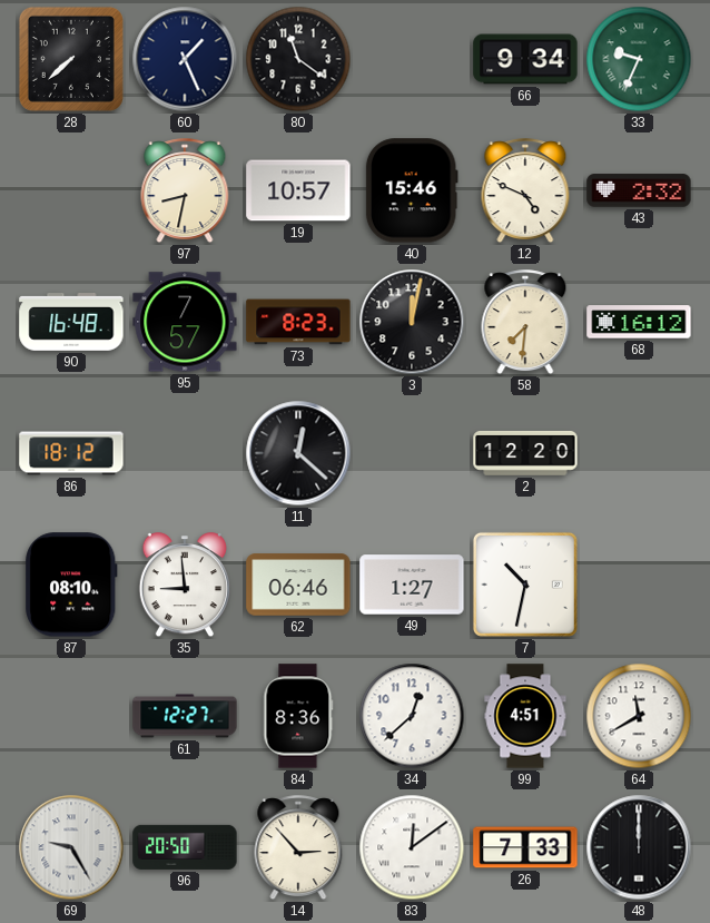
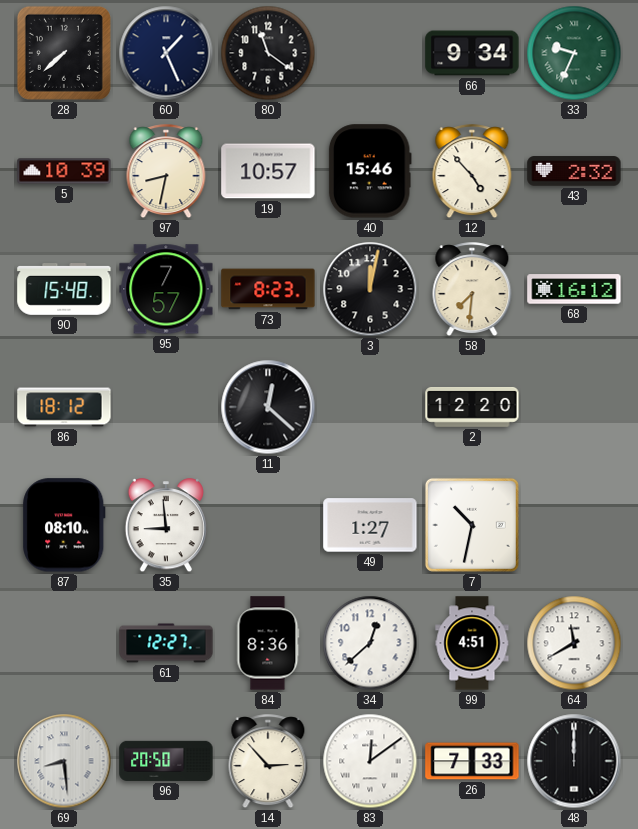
5: none -> 10:39 (64, 171)
12: 4:49 -> 4:53 (472, 172)
90: 16:48 -> 15:48 (64, 290)
62: 06:46 -> none (298, 585)
69: 9:25 -> 8:29 (64, 761)
